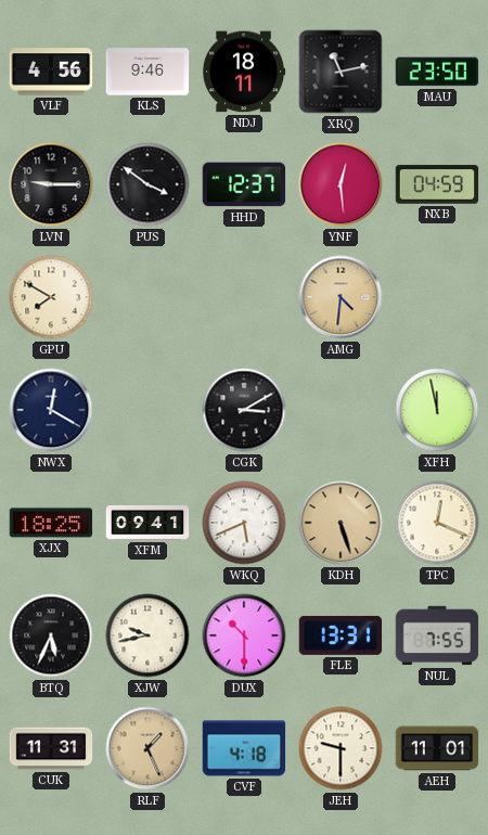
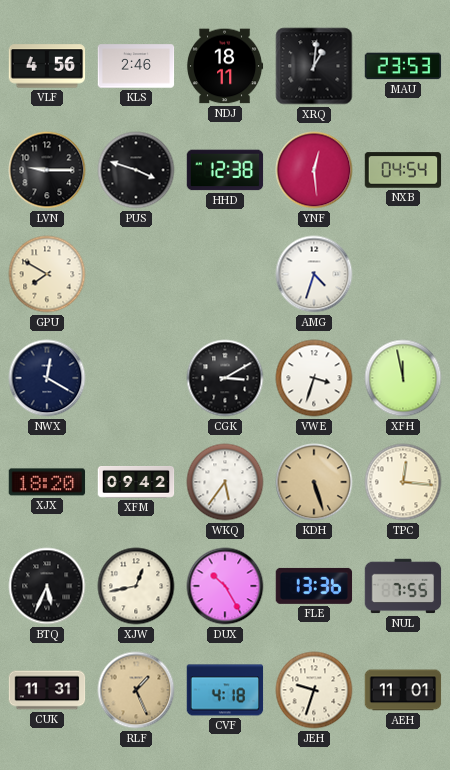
KLS: 9:46 -> 2:46 (136, 66)
XRQ: 11:13 -> 1:01 (314, 66)
MAU: 23:50 -> 23:53 (403, 66)
PUS: 3:51 -> 3:48 (136, 170)
HHD: 12:37 -> 12:38 (225, 170)
NXB: 04:59 -> 04:54 (403, 170)
AMG: 4:31 -> 4:33 (314, 274)
AMG dial: champagne -> white (314, 274)
VWE: none -> 3:33 (314, 378)
XJX: 18:25 -> 18:20 (47, 482)
XFM: 09:41 -> 09:42 (136, 483)
WKQ: 5:41 -> 5:36 (225, 482)
TPC: 12:19 -> 12:16 (403, 482)
XJW: 9:43 -> 12:43 (136, 586)
DUX: 10:30 -> 10:25 (225, 586)
FLE: 13:31 -> 13:36 (314, 586)
JEH: 9:30 -> 9:33 (314, 690)
